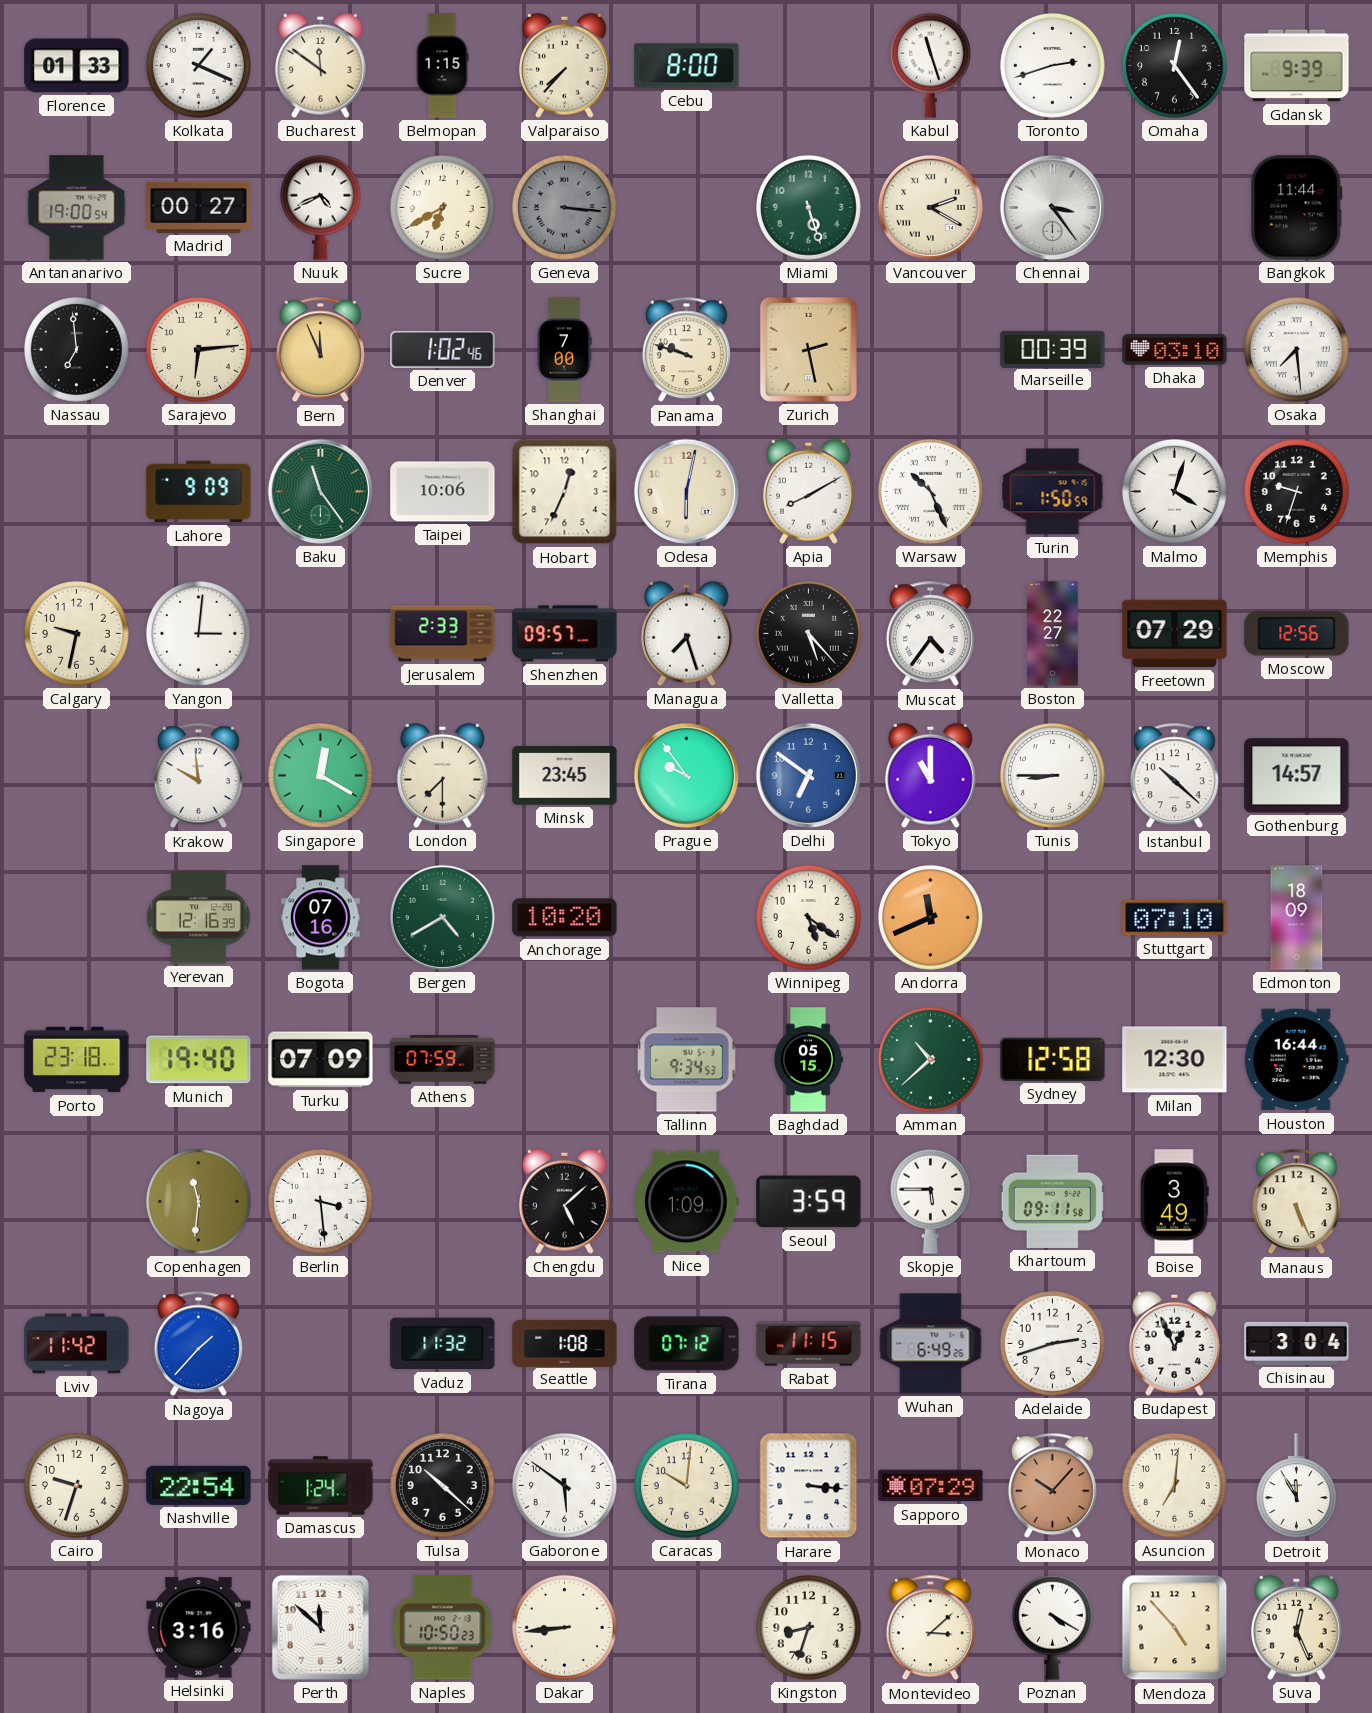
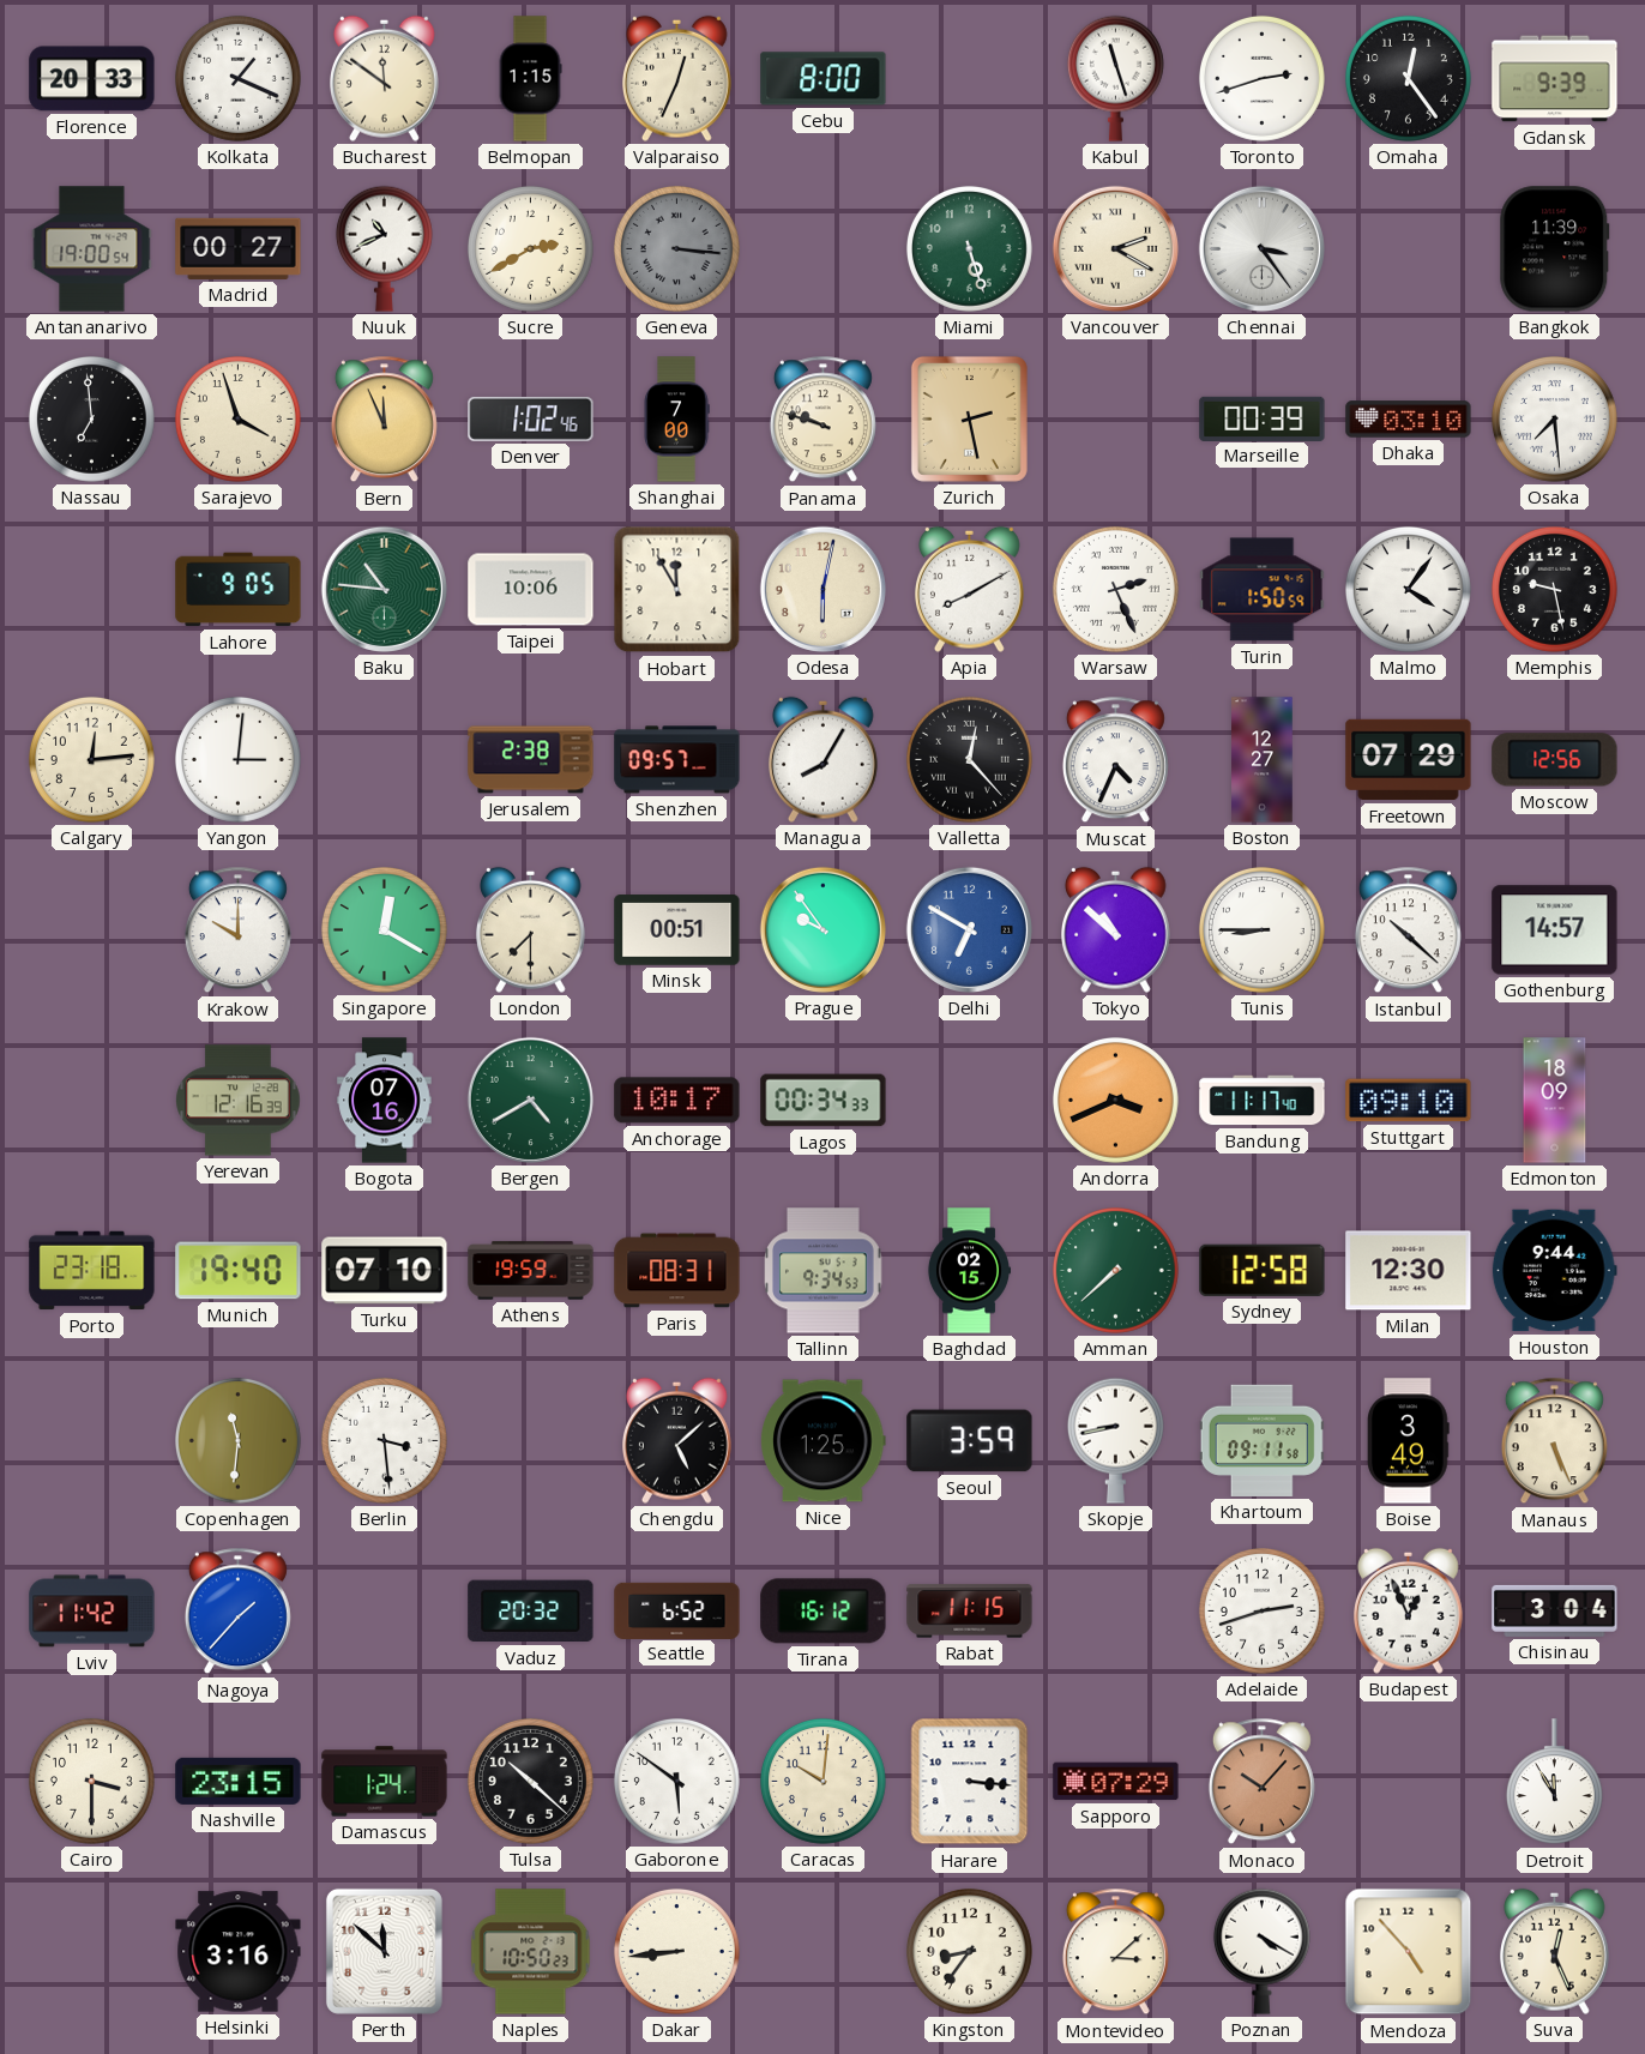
Florence: 01:33 -> 20:33 (92, 79)
Valparaiso: 7:37 -> 12:34 (677, 78)
Nuuk: 4:41 -> 10:41 (384, 248)
Sucre: 6:40 -> 2:40 (530, 248)
Bangkok: 11:44 -> 11:39 (1555, 249)
Sarajevo: 6:14 -> 3:57 (237, 418)
Lahore: 9:09 -> 9:05 (239, 590)
Baku: 11:24 -> 10:46 (384, 589)
Hobart: 12:34 -> 11:55 (677, 590)
Warsaw: 10:26 -> 2:26 (1115, 589)
Malmo: 4:03 -> 4:06 (1408, 589)
Memphis: 9:33 -> 9:28 (1554, 589)
Calgary: 9:32 -> 12:14 (91, 759)
Jerusalem: 2:33 -> 2:38 (531, 760)
Managua: 7:27 -> 8:05 (824, 759)
Valletta: 5:23 -> 12:23 (969, 759)
Muscat: 4:36 -> 4:34 (1115, 760)
Boston: 22:27 -> 12:27 (1263, 760)
Krakow: 9:59 -> 10:00 (237, 930)
Minsk: 23:45 -> 00:51 (677, 930)
Delhi: 6:51 -> 6:50 (969, 929)
Tokyo: 11:00 -> 10:52 (1116, 929)
Anchorage: 10:20 -> 10:17 (677, 1101)
Lagos: none -> 00:34 (824, 1101)
Winnipeg: 5:21 -> none (808, 917)
Andorra: 11:41 -> 3:41 (1115, 1100)
Bandung: none -> 11:17 (1263, 1101)
Stuttgart: 07:10 -> 09:10 (1409, 1101)
Turku: 07:09 -> 07:10 (385, 1271)
Athens: 07:59 -> 19:59 (531, 1271)
Paris: none -> 08:31 (677, 1271)
Baghdad: 05:15 -> 02:15 (968, 1271)
Amman: 10:38 -> 7:38 (1115, 1270)
Houston: 16:44 -> 9:44 (1554, 1271)
Nice: 1:09 -> 1:25 (824, 1441)
Skopje: 5:45 -> 8:43 (1115, 1440)
Vaduz: 11:32 -> 20:32 (531, 1612)
Seattle: 1:08 -> 6:52 (677, 1610)
Tirana: 07:12 -> 16:12 (824, 1612)
Wuhan: 6:49 -> none (931, 1344)
Cairo: 9:33 -> 3:30 (91, 1781)
Nashville: 22:54 -> 23:15 (239, 1781)
Asuncion: 7:01 -> none (1174, 1485)
Kingston: 8:33 -> 8:36 (969, 1951)
